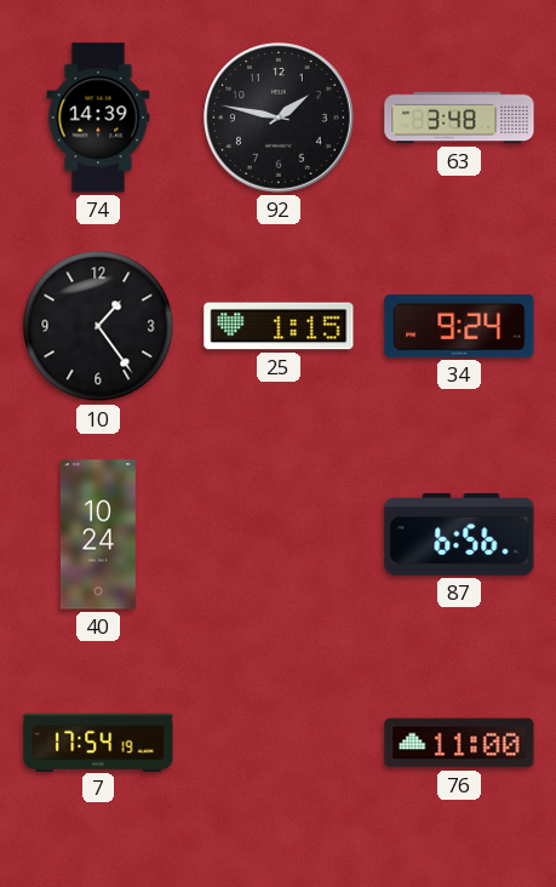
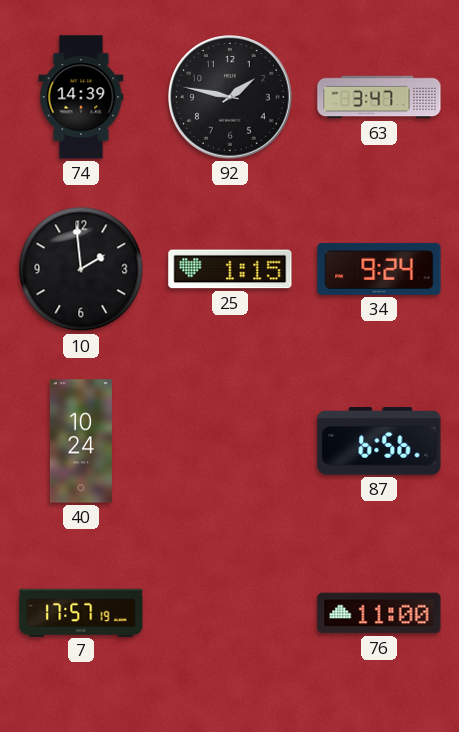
63: 3:48 -> 3:47 (379, 97)
10: 1:24 -> 1:59 (81, 269)
7: 17:54 -> 17:57 (81, 612)
